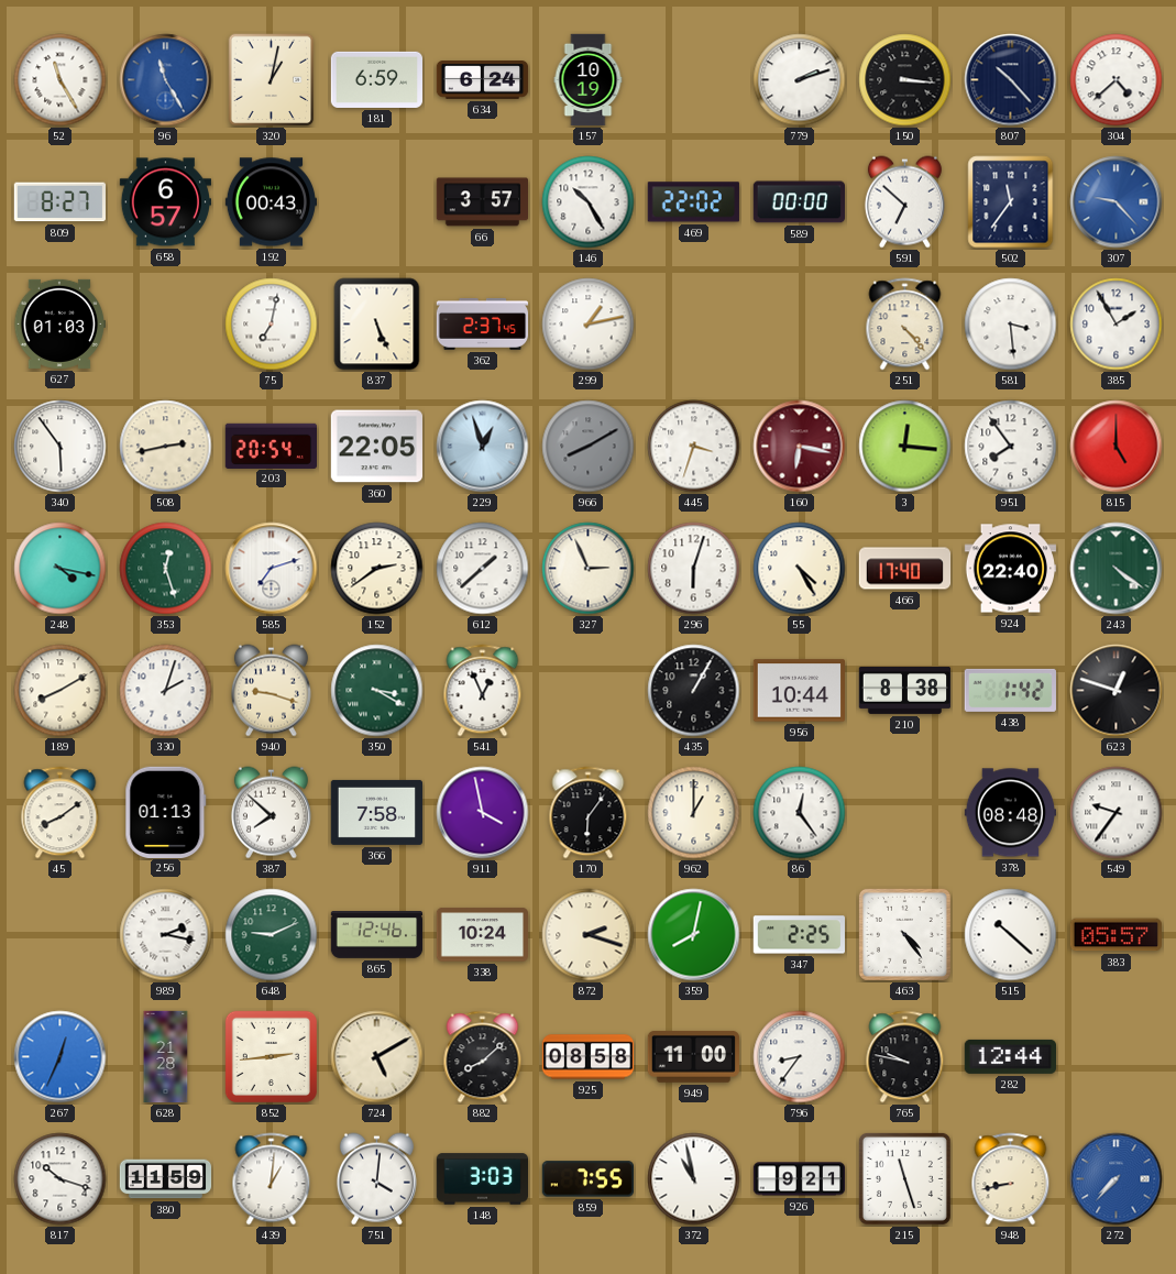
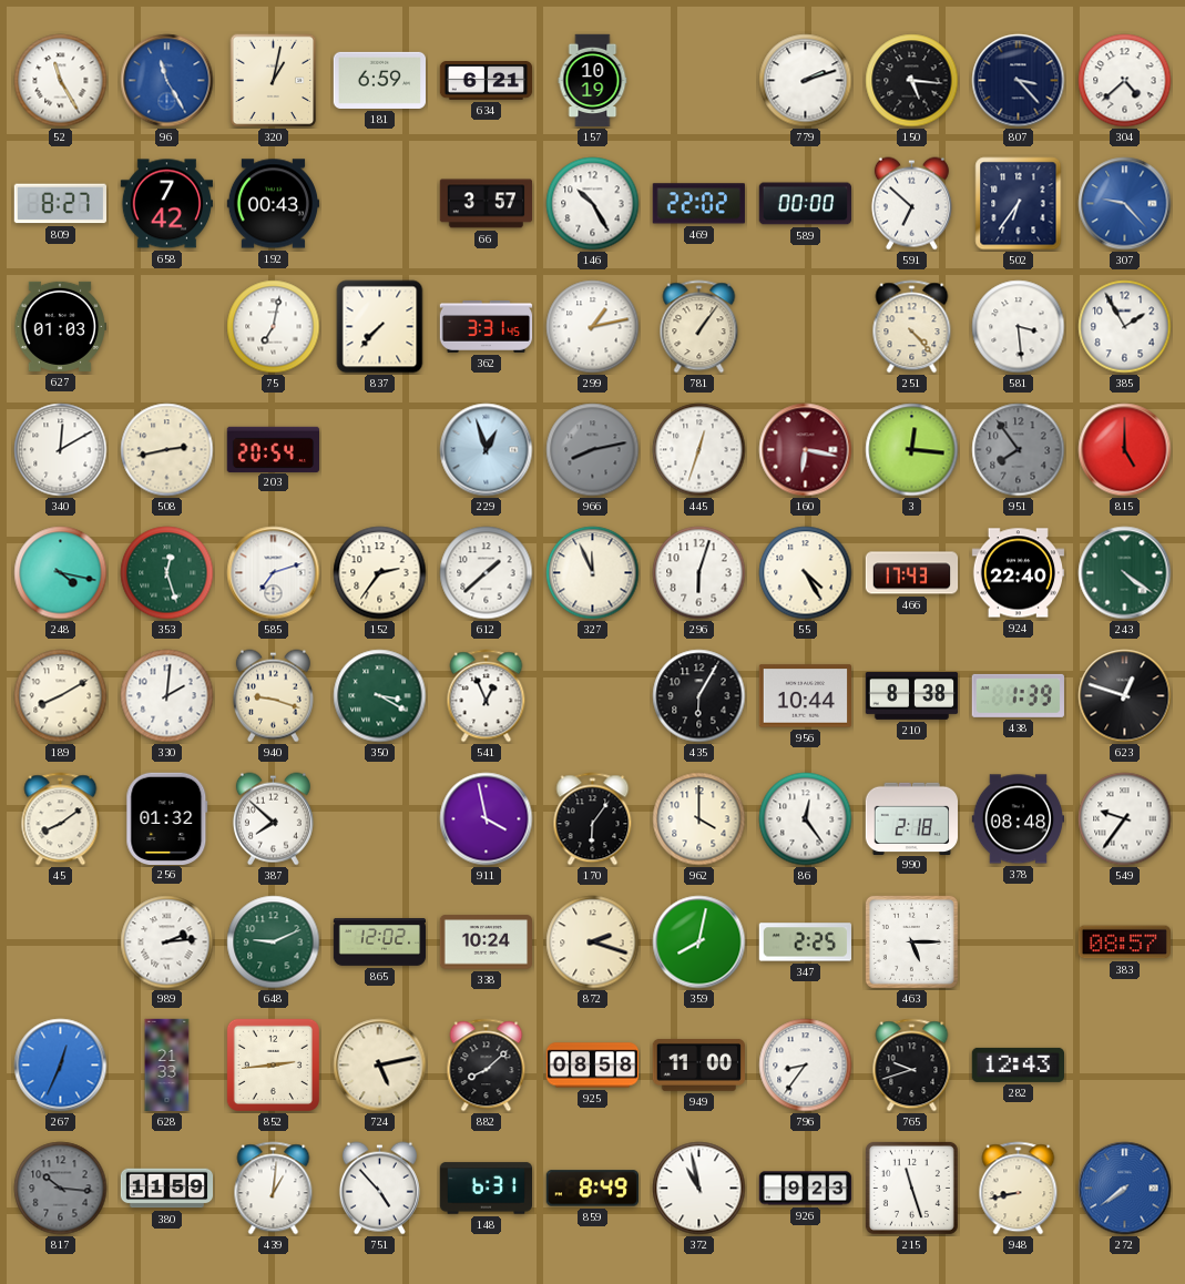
634: 6:24 -> 6:21 (487, 81)
150: 3:16 -> 5:16 (912, 81)
807: 10:23 -> 3:23 (1019, 81)
658: 6:57 -> 7:42 (166, 204)
502: 11:36 -> 6:36 (1019, 204)
837: 5:26 -> 7:37 (380, 327)
362: 2:37 -> 3:31 (487, 327)
781: none -> 1:06 (699, 327)
340: 5:54 -> 12:10 (61, 450)
360: 22:05 -> none (376, 447)
966: 8:10 -> 8:13 (593, 450)
445: 3:33 -> 12:33 (699, 450)
951 dial: white -> grey (1019, 450)
152: 2:39 -> 2:36 (380, 573)
327: 2:56 -> 11:56 (593, 573)
466: 17:40 -> 17:43 (912, 573)
330: 2:03 -> 2:01 (167, 696)
435: 1:05 -> 6:05 (699, 696)
438: 1:42 -> 1:39 (1018, 695)
256: 01:13 -> 01:32 (167, 818)
366: 7:58 -> none (376, 812)
962: 1:00 -> 4:00 (699, 819)
990: none -> 2:18 (911, 818)
989: 2:17 -> 2:14 (167, 942)
865: 12:46 -> 12:02 (380, 942)
463: 4:24 -> 5:15 (911, 941)
515: 10:22 -> none (1011, 935)
383: 05:57 -> 08:57 (1124, 942)
628: 21:28 -> 21:33 (167, 1066)
724: 5:10 -> 5:13 (380, 1066)
765: 9:47 -> 9:42 (912, 1066)
282: 12:44 -> 12:43 (1018, 1064)
817: 10:18 -> 10:16 (61, 1189)
817 dial: white -> grey (61, 1189)
751: 4:01 -> 4:53 (379, 1189)
148: 3:03 -> 6:31 (486, 1189)
859: 7:55 -> 8:49 (592, 1189)
926: 9:21 -> 9:23 (806, 1189)
272: 7:37 -> 7:39 (1125, 1189)
